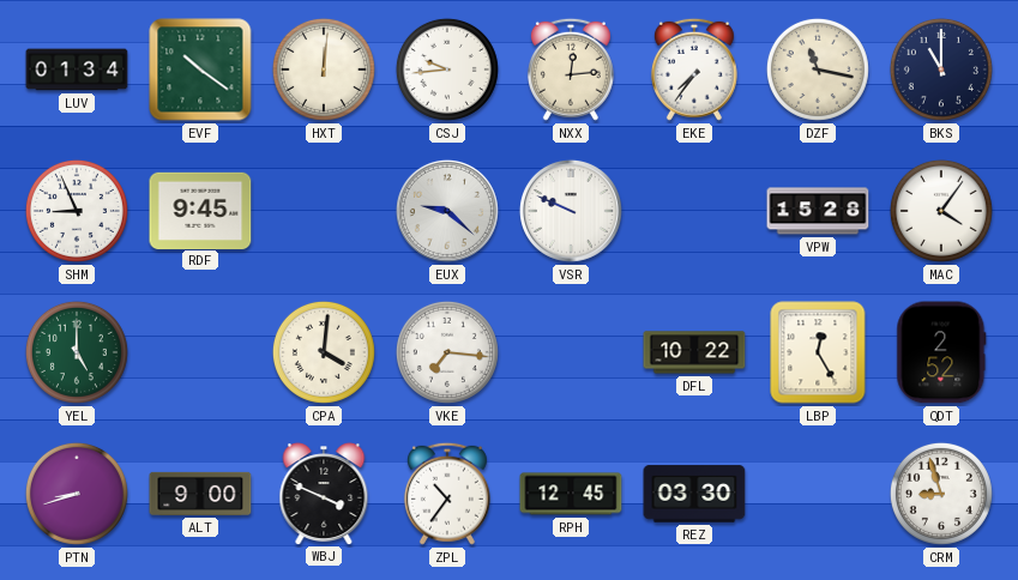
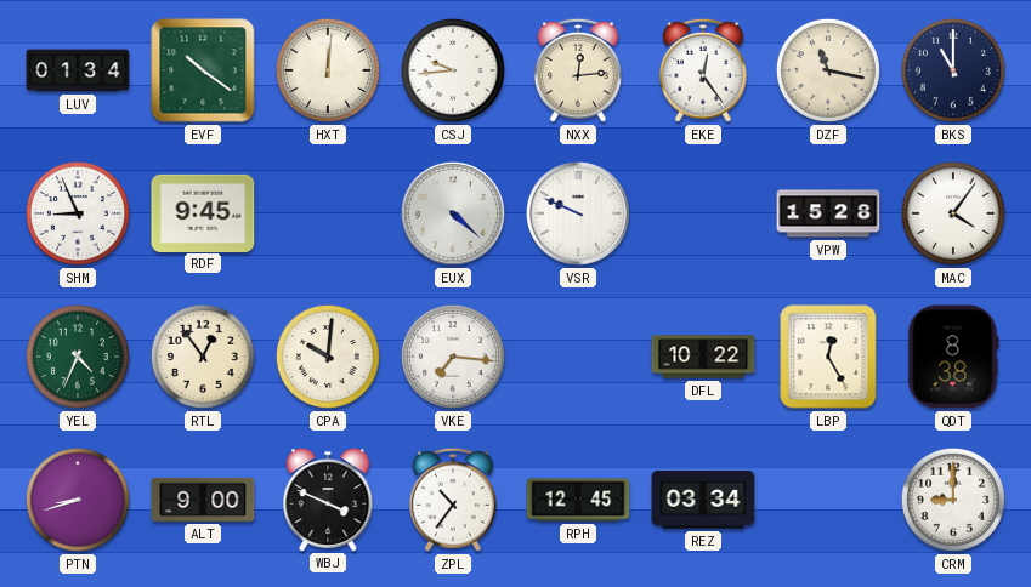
EKE: 7:36 -> 12:24 (703, 70)
EUX: 9:22 -> 4:22 (453, 213)
YEL: 5:00 -> 4:34 (78, 357)
RTL: none -> 12:54 (203, 357)
CPA: 4:01 -> 10:01 (328, 357)
QDT: 2:52 -> 8:38 (953, 357)
REZ: 03:30 -> 03:34 (703, 500)
CRM: 8:57 -> 9:00 (953, 500)
